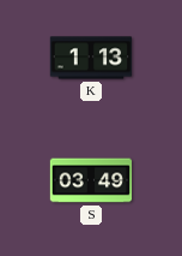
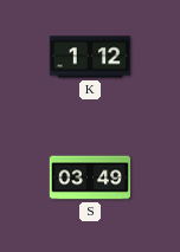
K: 1:13 -> 1:12 (90, 57)
